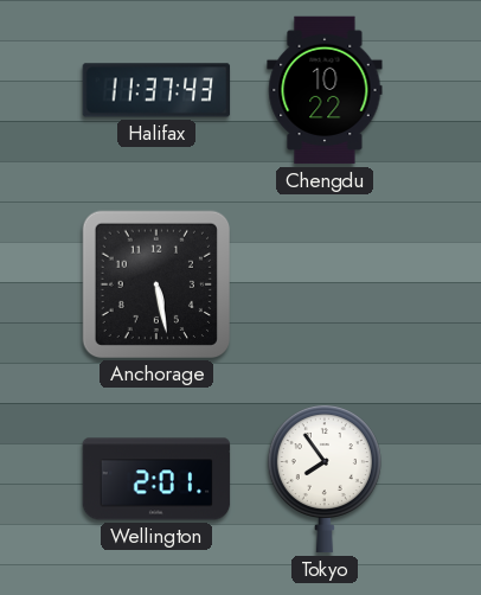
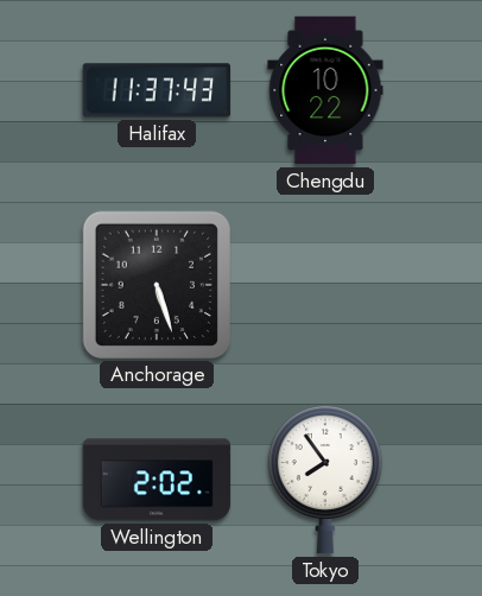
Anchorage: 5:28 -> 5:27 (156, 284)
Wellington: 2:01 -> 2:02 (157, 480)
